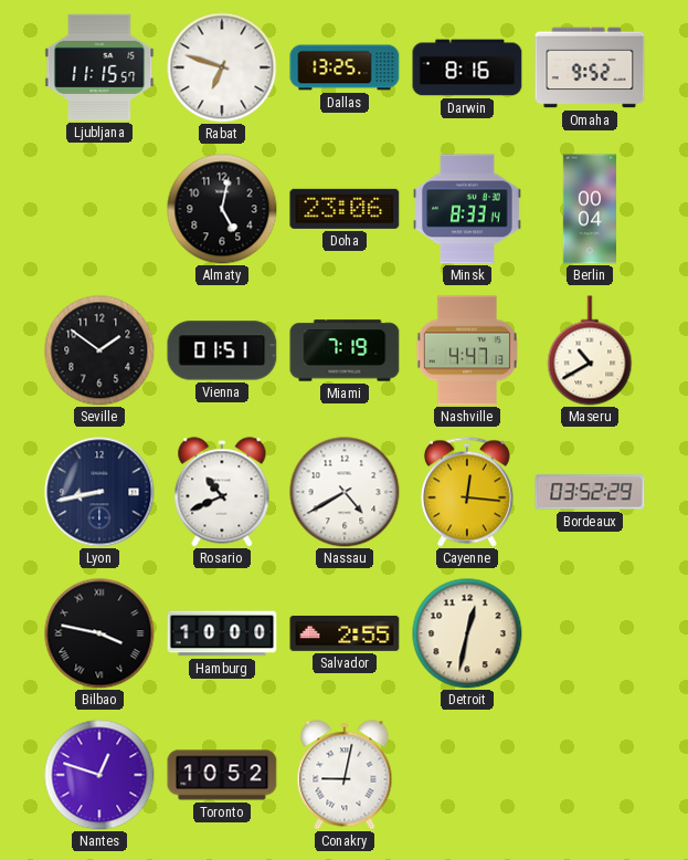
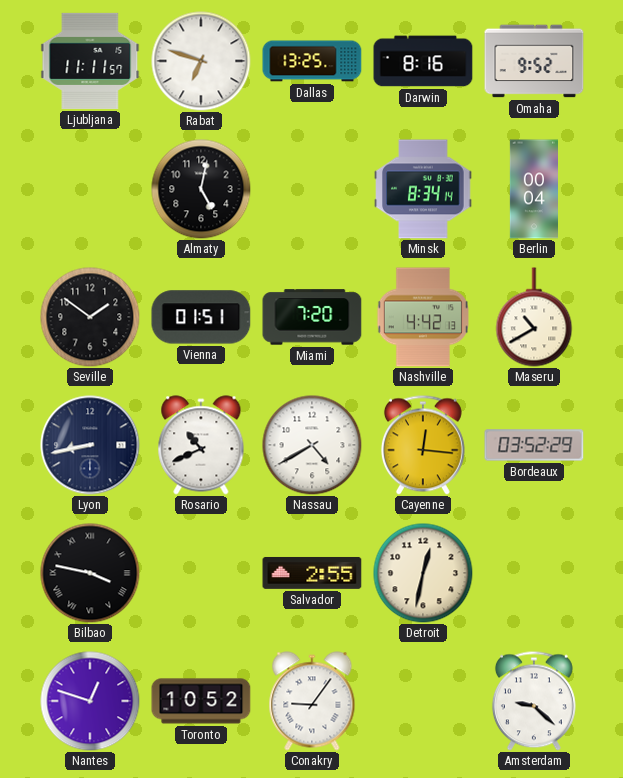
Ljubljana: 11:15 -> 11:11 (90, 61)
Doha: 23:06 -> none (345, 209)
Minsk: 8:33 -> 8:34 (423, 189)
Miami: 7:19 -> 7:20 (312, 317)
Nashville: 4:47 -> 4:42 (423, 317)
Hamburg: 10:00 -> none (222, 633)
Conakry: 9:02 -> 9:06 (312, 701)
Amsterdam: none -> 9:22 (534, 701)
